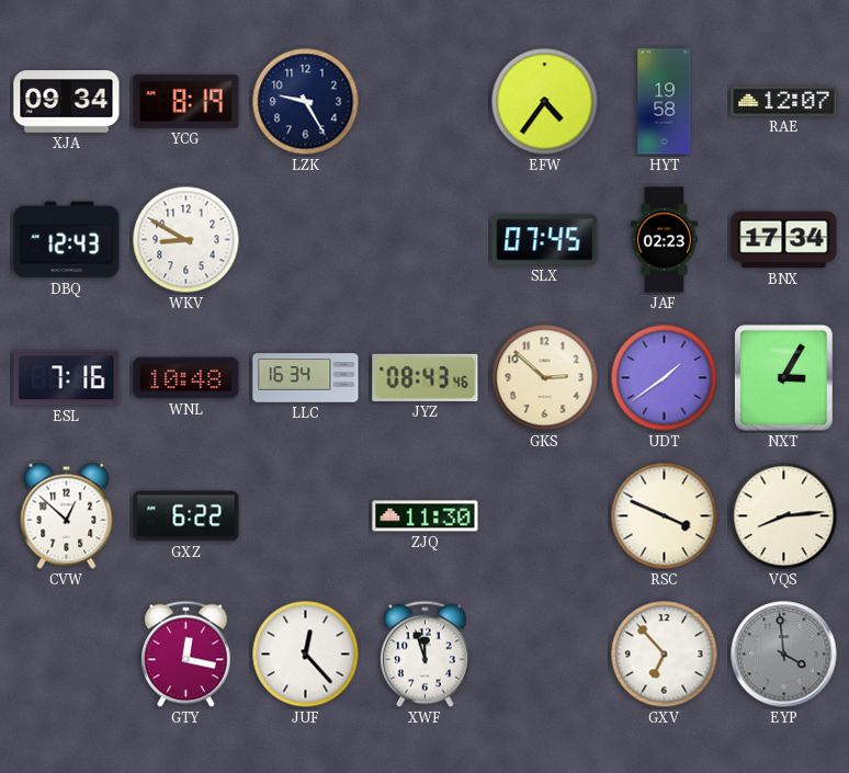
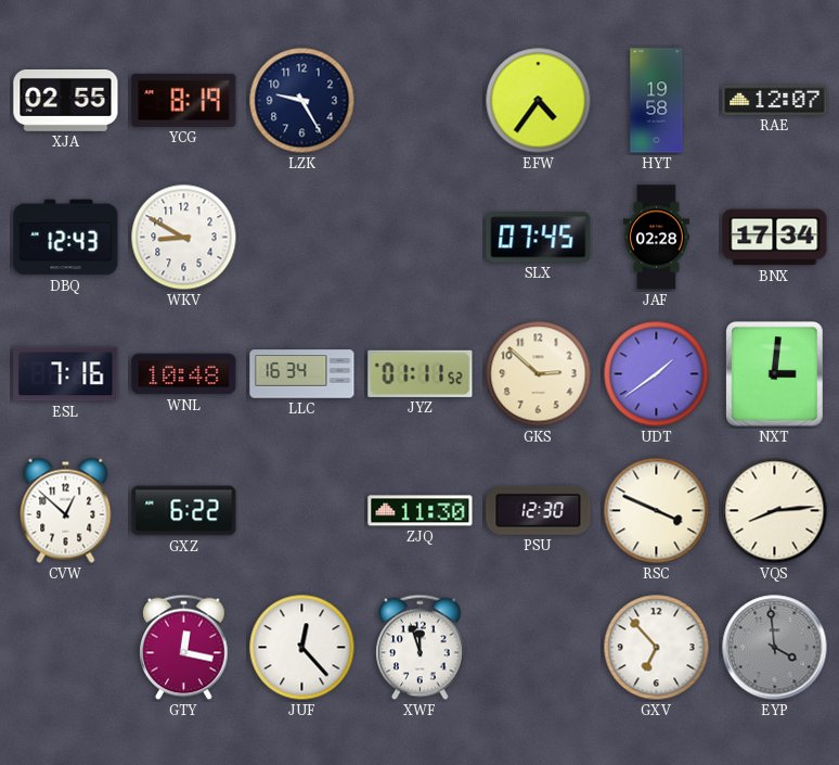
XJA: 09:34 -> 02:55 (66, 101)
JAF: 02:23 -> 02:28 (656, 238)
JYZ: 08:43 -> 01:11 (421, 373)
NXT: 3:05 -> 3:01 (775, 374)
PSU: none -> 12:30 (539, 510)
